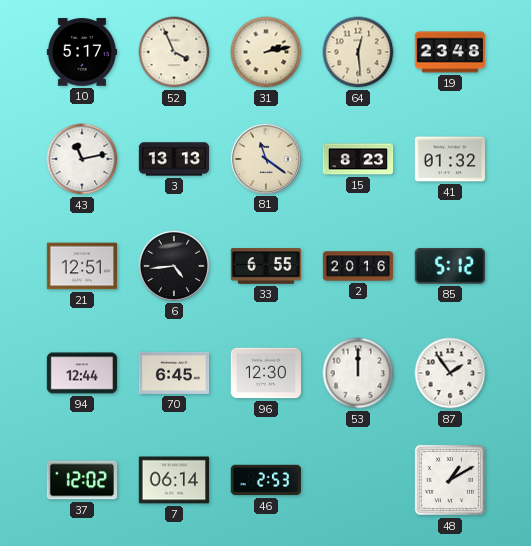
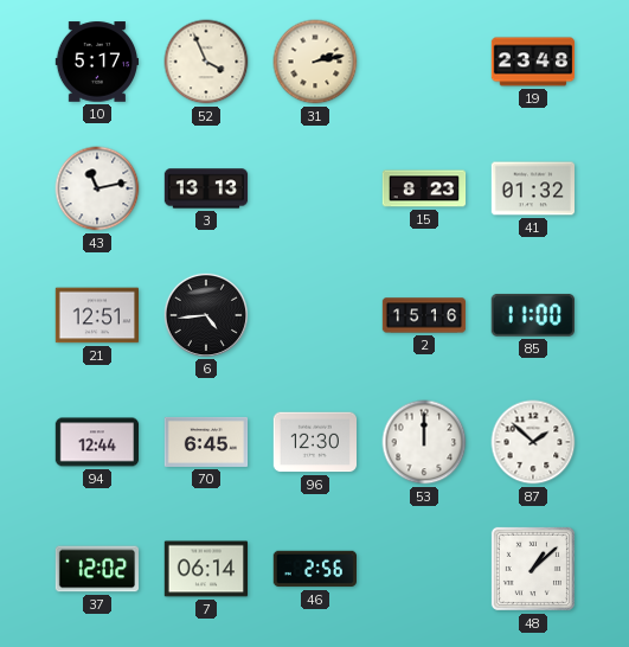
64: 12:29 -> none (358, 52)
81: 11:21 -> none (265, 158)
33: 6:55 -> none (266, 266)
2: 20:16 -> 15:16 (424, 315)
85: 5:12 -> 11:00 (533, 315)
87: 1:54 -> 1:52 (533, 442)
46: 2:53 -> 2:56 (314, 569)
48: 1:10 -> 1:08 (533, 569)
